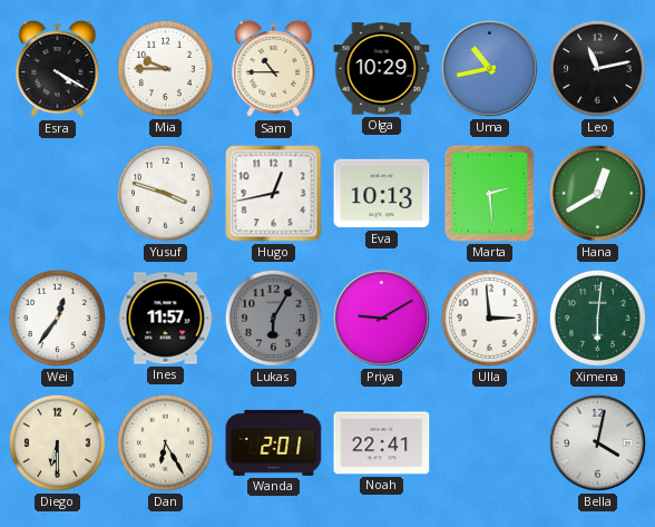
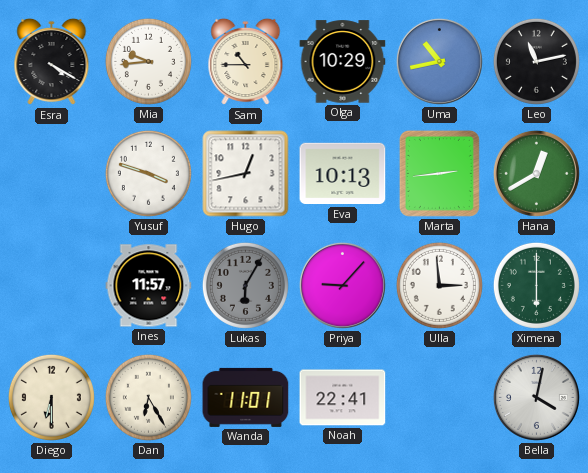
Mia: 9:45 -> 9:44 (148, 61)
Marta: 2:29 -> 2:44 (439, 173)
Wei: 12:36 -> none (57, 318)
Priya: 9:10 -> 9:07 (342, 285)
Ximena: 6:01 -> 6:00 (536, 285)
Wanda: 2:01 -> 11:01 (246, 397)
